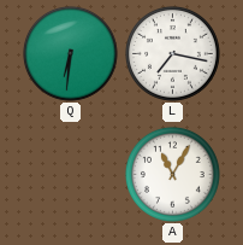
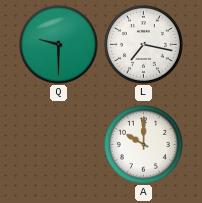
Q: 6:31 -> 9:30 (58, 44)
A: 11:05 -> 10:00 (143, 144)
